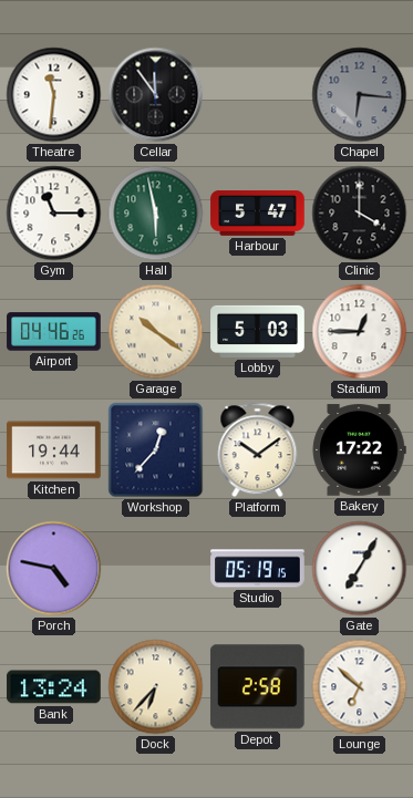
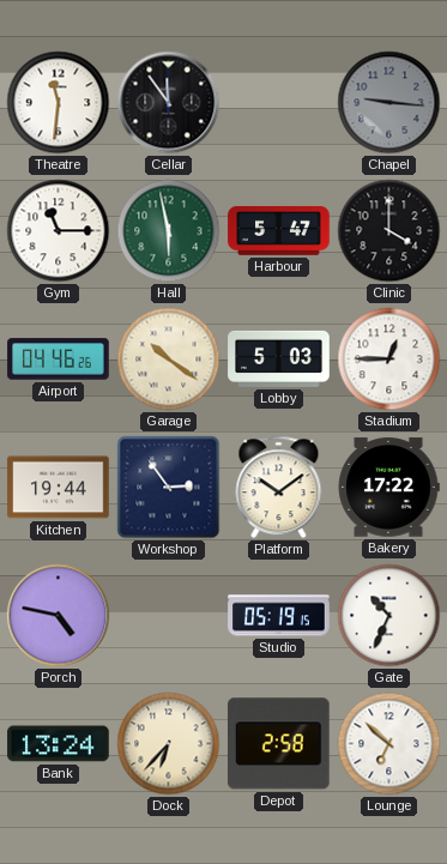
Chapel: 6:16 -> 9:16 (389, 103)
Workshop: 12:37 -> 2:54 (169, 488)
Gate: 7:05 -> 10:34 (389, 616)
